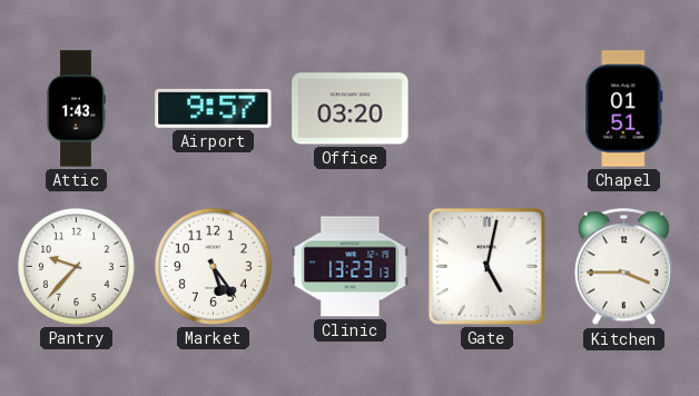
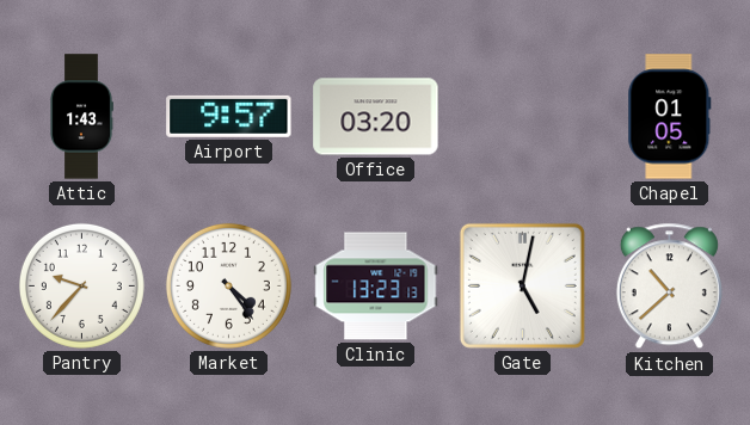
Chapel: 01:51 -> 01:05 (670, 117)
Market: 5:24 -> 4:24 (228, 285)
Kitchen: 3:45 -> 10:38 (669, 287)
